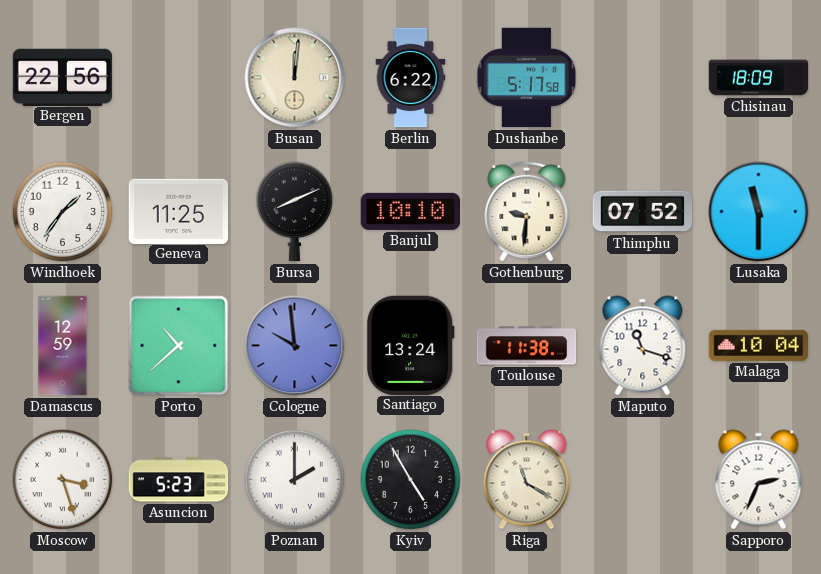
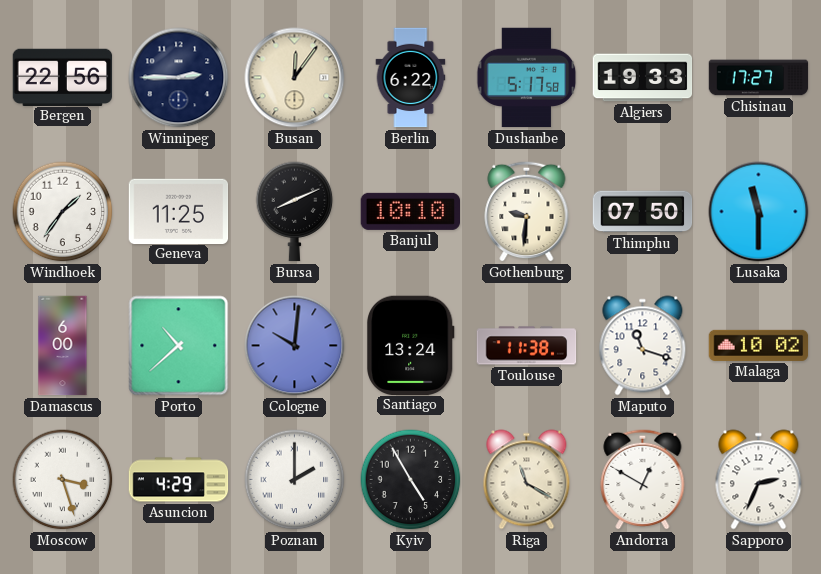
Winnipeg: none -> 2:45 (179, 78)
Busan: 12:01 -> 12:06 (295, 78)
Algiers: none -> 19:33 (643, 78)
Chisinau: 18:09 -> 17:27 (759, 78)
Thimphu: 07:52 -> 07:50 (643, 212)
Damascus: 12:59 -> 6:00 (63, 346)
Cologne: 9:59 -> 10:01 (295, 346)
Malaga: 10:04 -> 10:02 (759, 345)
Asuncion: 5:23 -> 4:29 (179, 480)
Andorra: none -> 12:50 (643, 479)
